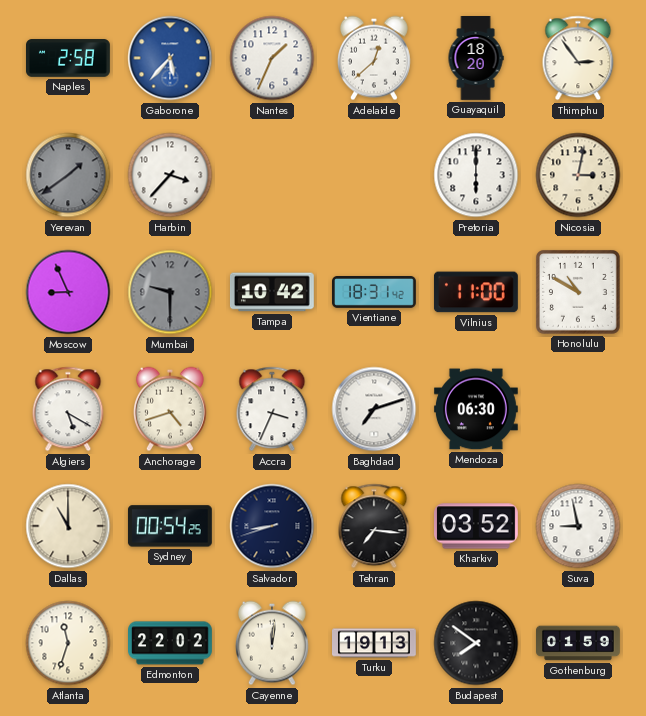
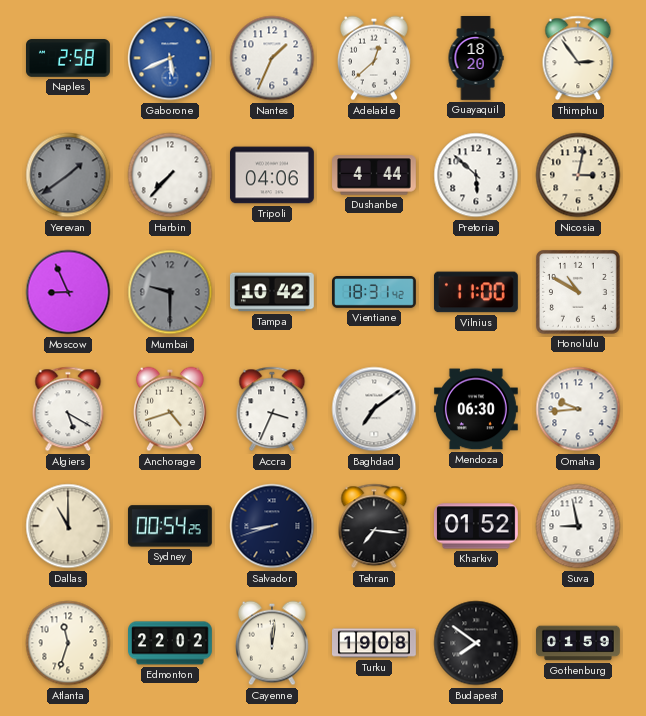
Gaborone: 5:37 -> 5:41 (170, 58)
Harbin: 3:37 -> 7:37 (170, 175)
Tripoli: none -> 04:06 (273, 175)
Dushanbe: none -> 4:44 (375, 175)
Pretoria: 6:00 -> 5:52 (476, 175)
Baghdad: 7:12 -> 7:09 (374, 409)
Omaha: none -> 9:44 (578, 409)
Kharkiv: 03:52 -> 01:52 (477, 526)
Turku: 19:13 -> 19:08 (375, 643)
